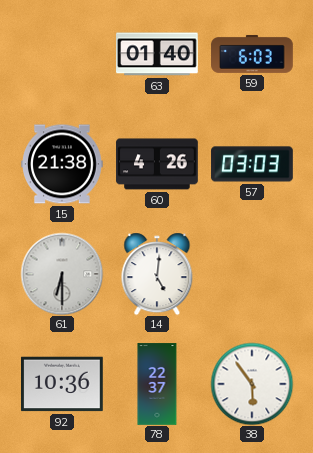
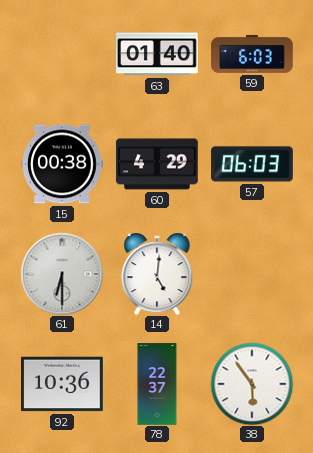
15: 21:38 -> 00:38 (62, 164)
60: 4:26 -> 4:29 (157, 164)
57: 03:03 -> 06:03 (252, 164)
